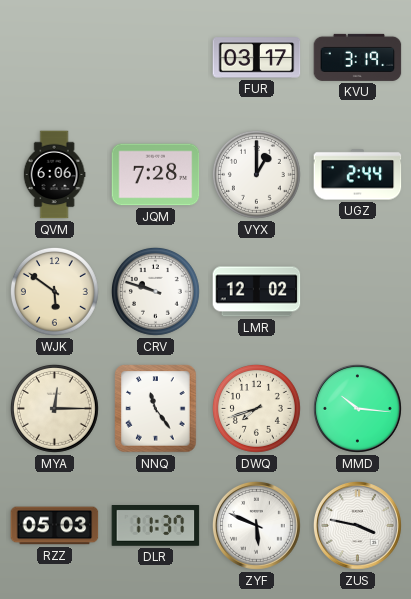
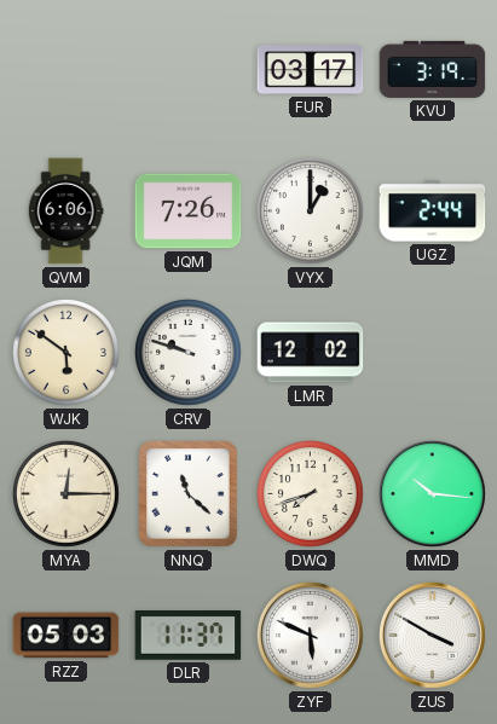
JQM: 7:28 -> 7:26 (189, 212)
NNQ: 11:24 -> 11:22 (189, 494)
ZUS: 3:47 -> 3:50 (432, 635)
